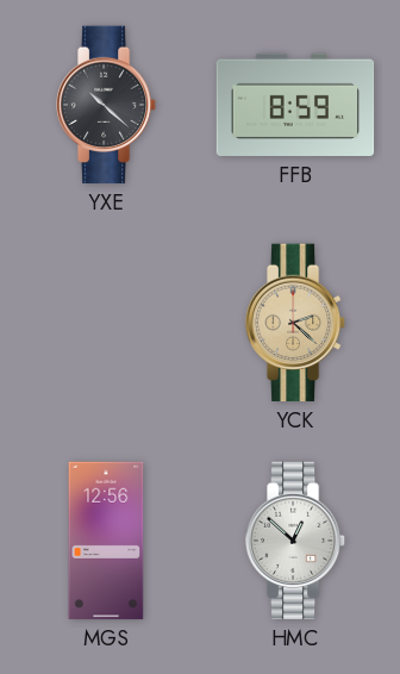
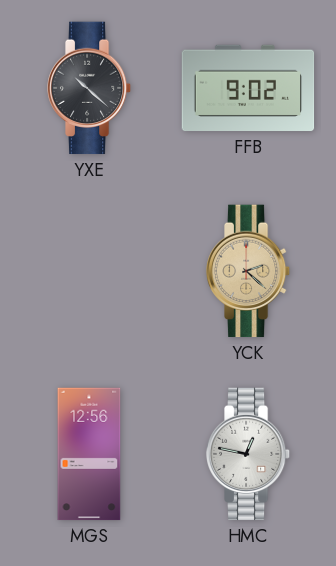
FFB: 8:59 -> 9:02 (248, 88)
HMC: 12:52 -> 12:47 (248, 454)
